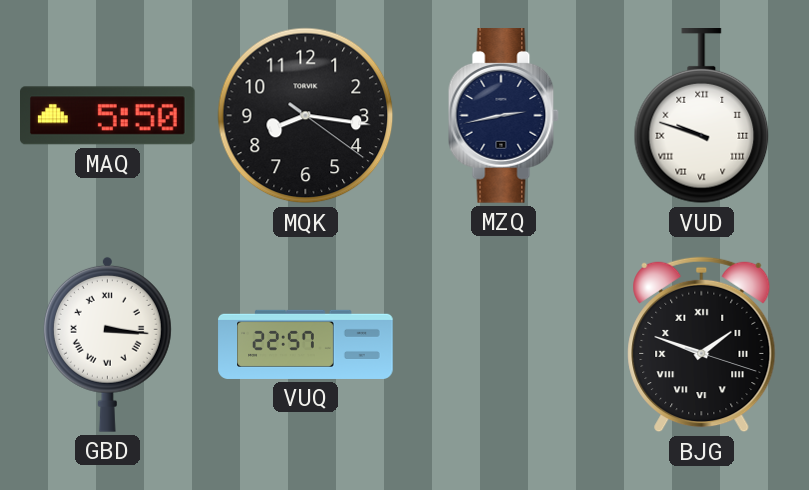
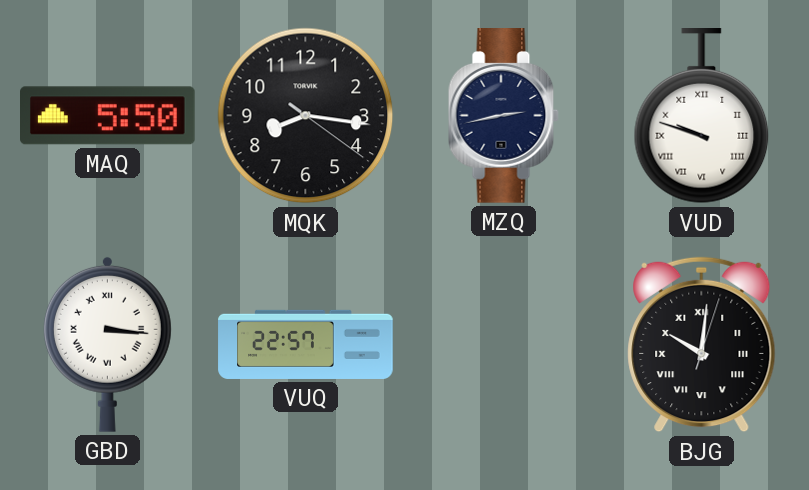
BJG: 1:48 -> 10:01 (702, 345)
